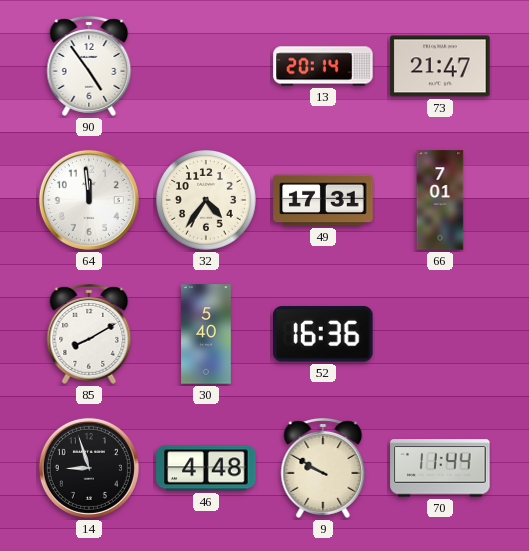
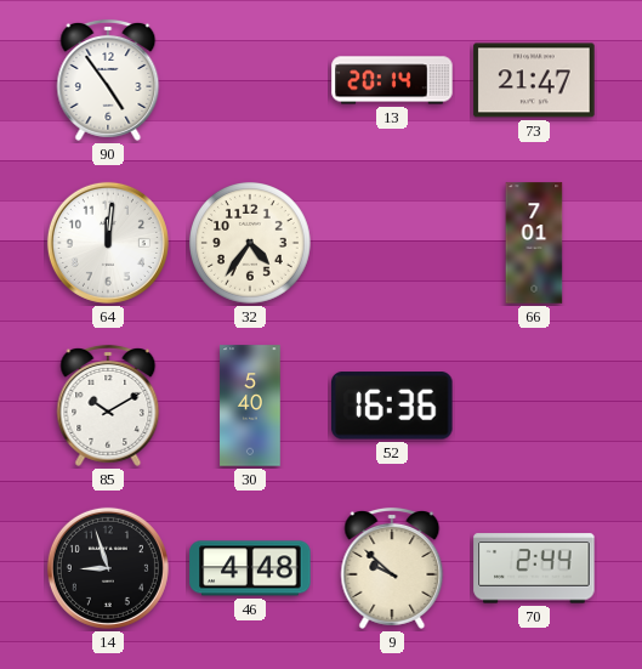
64: 11:59 -> 12:01 (108, 243)
49: 17:31 -> none (323, 200)
85: 8:10 -> 10:10 (108, 406)
9: 9:50 -> 9:52 (392, 568)
70: 11:44 -> 2:44 (534, 568)
